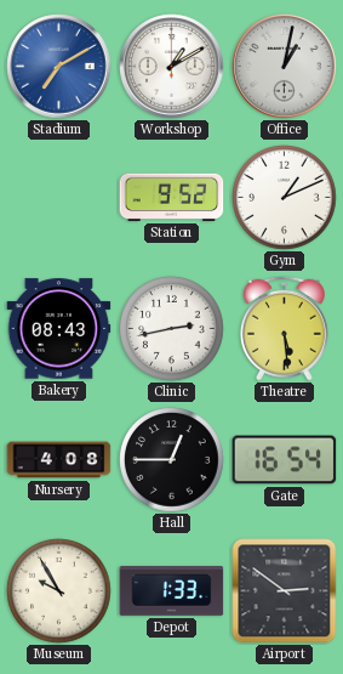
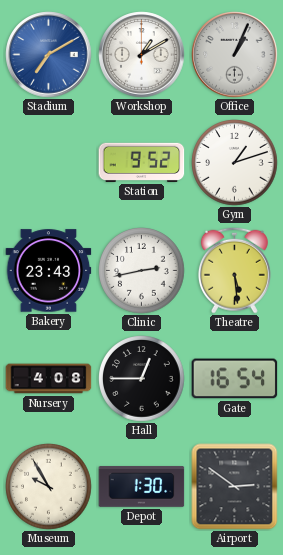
Office: 1:02 -> 1:04 (235, 55)
Gym: 1:11 -> 1:12 (235, 163)
Bakery: 08:43 -> 23:43 (49, 271)
Depot: 1:33 -> 1:30 (142, 487)
